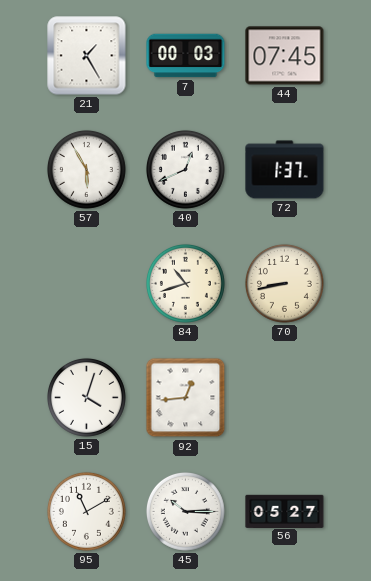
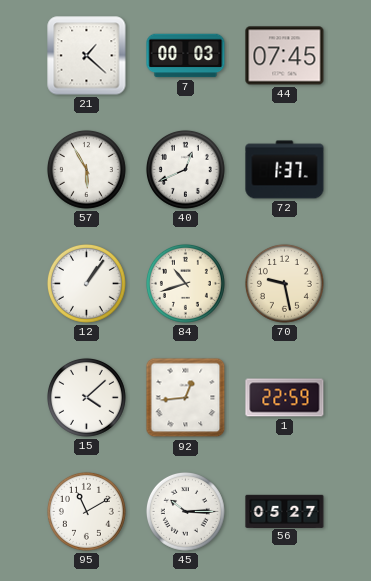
21: 1:25 -> 1:22 (87, 56)
12: none -> 1:06 (86, 283)
70: 8:43 -> 9:28 (284, 283)
15: 4:03 -> 4:08 (86, 397)
1: none -> 22:59 (285, 398)
